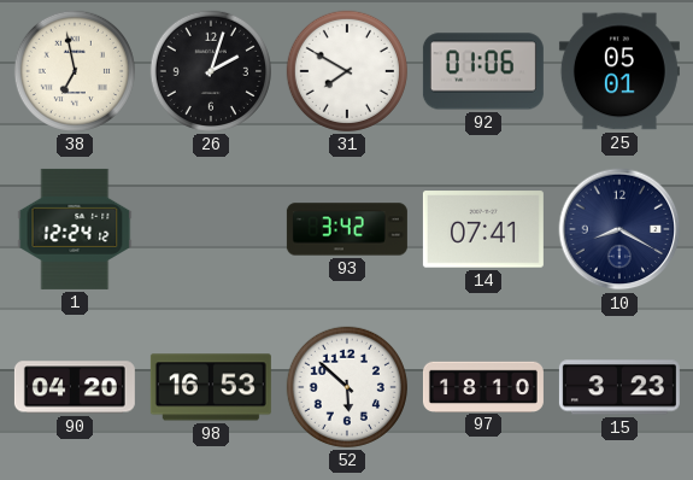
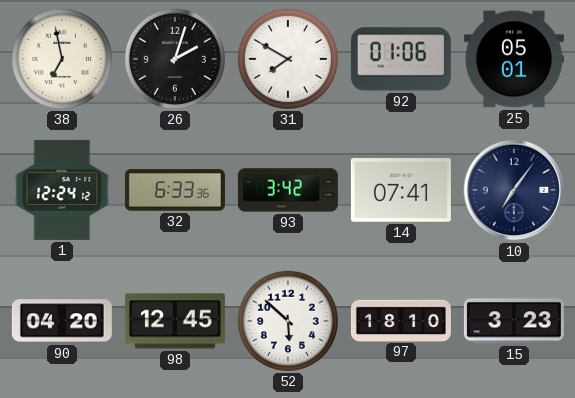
32: none -> 6:33 (175, 190)
10: 8:20 -> 7:06 (514, 190)
98: 16:53 -> 12:45 (175, 321)
